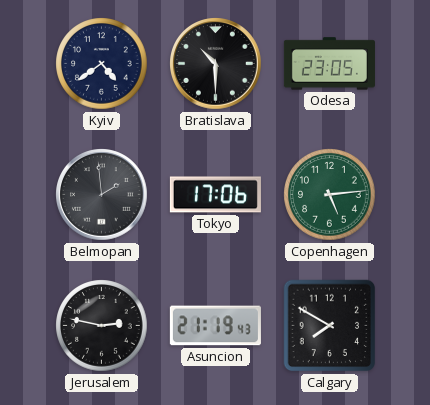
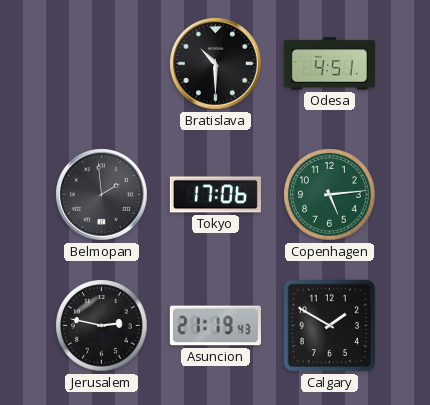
Kyiv: 4:39 -> none (102, 64)
Odesa: 23:05 -> 4:51 (329, 64)
Calgary: 7:50 -> 1:50 (330, 326)
